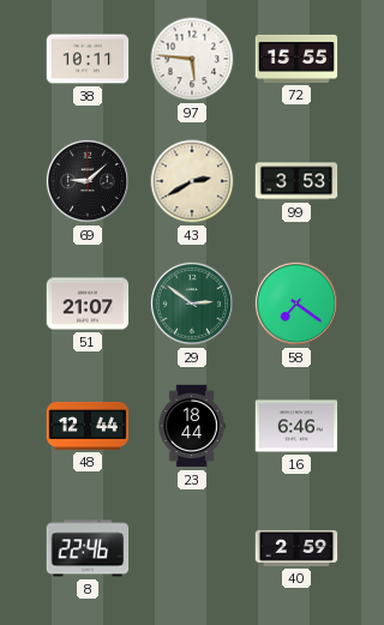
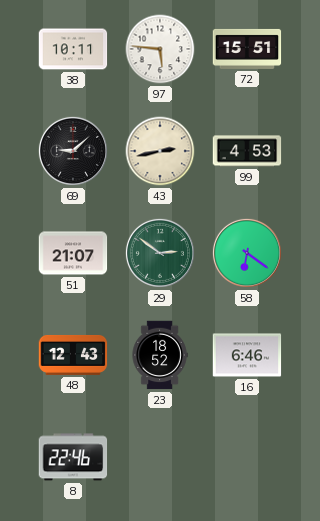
72: 15:55 -> 15:51 (247, 49)
43: 2:40 -> 2:43 (160, 151)
99: 3:53 -> 4:53 (247, 151)
58: 7:21 -> 6:21 (247, 253)
48: 12:44 -> 12:43 (73, 355)
23: 18:44 -> 18:52 (160, 355)
40: 2:59 -> none (296, 548)
